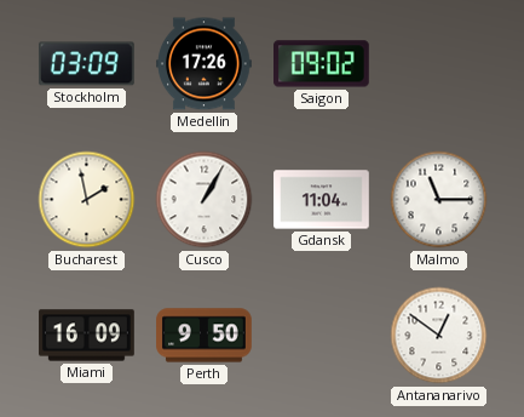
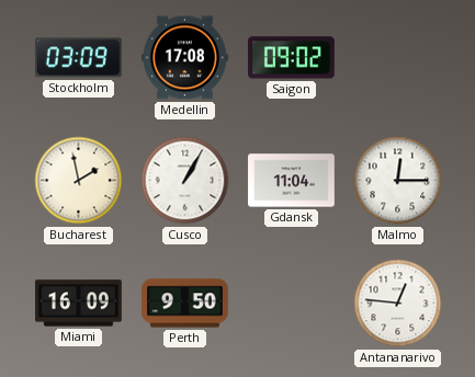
Medellin: 17:26 -> 17:08 (185, 58)
Malmo: 11:15 -> 12:15 (398, 181)
Antananarivo: 12:51 -> 12:46 (398, 304)
